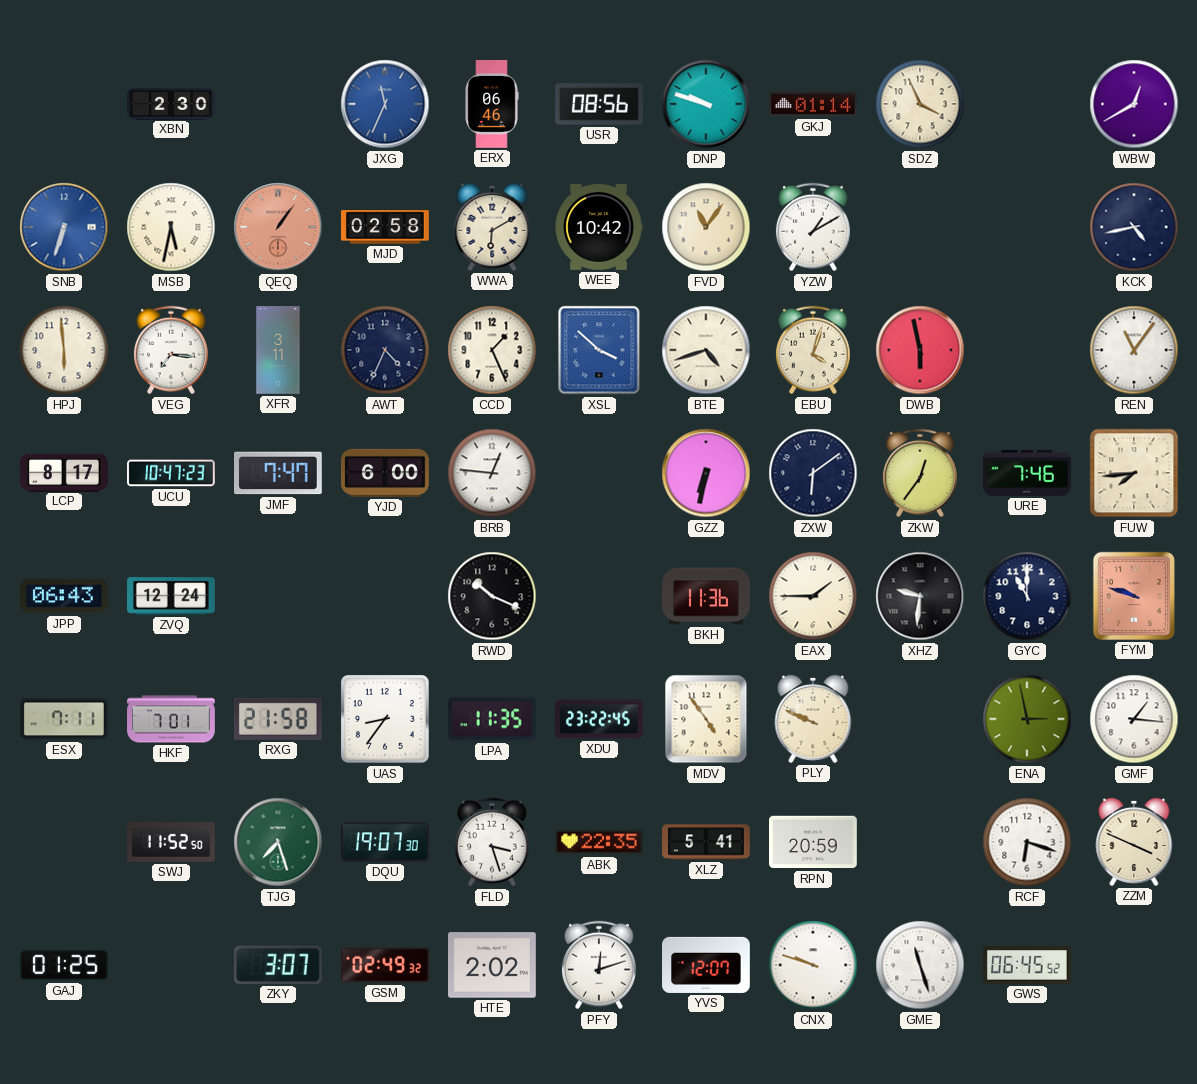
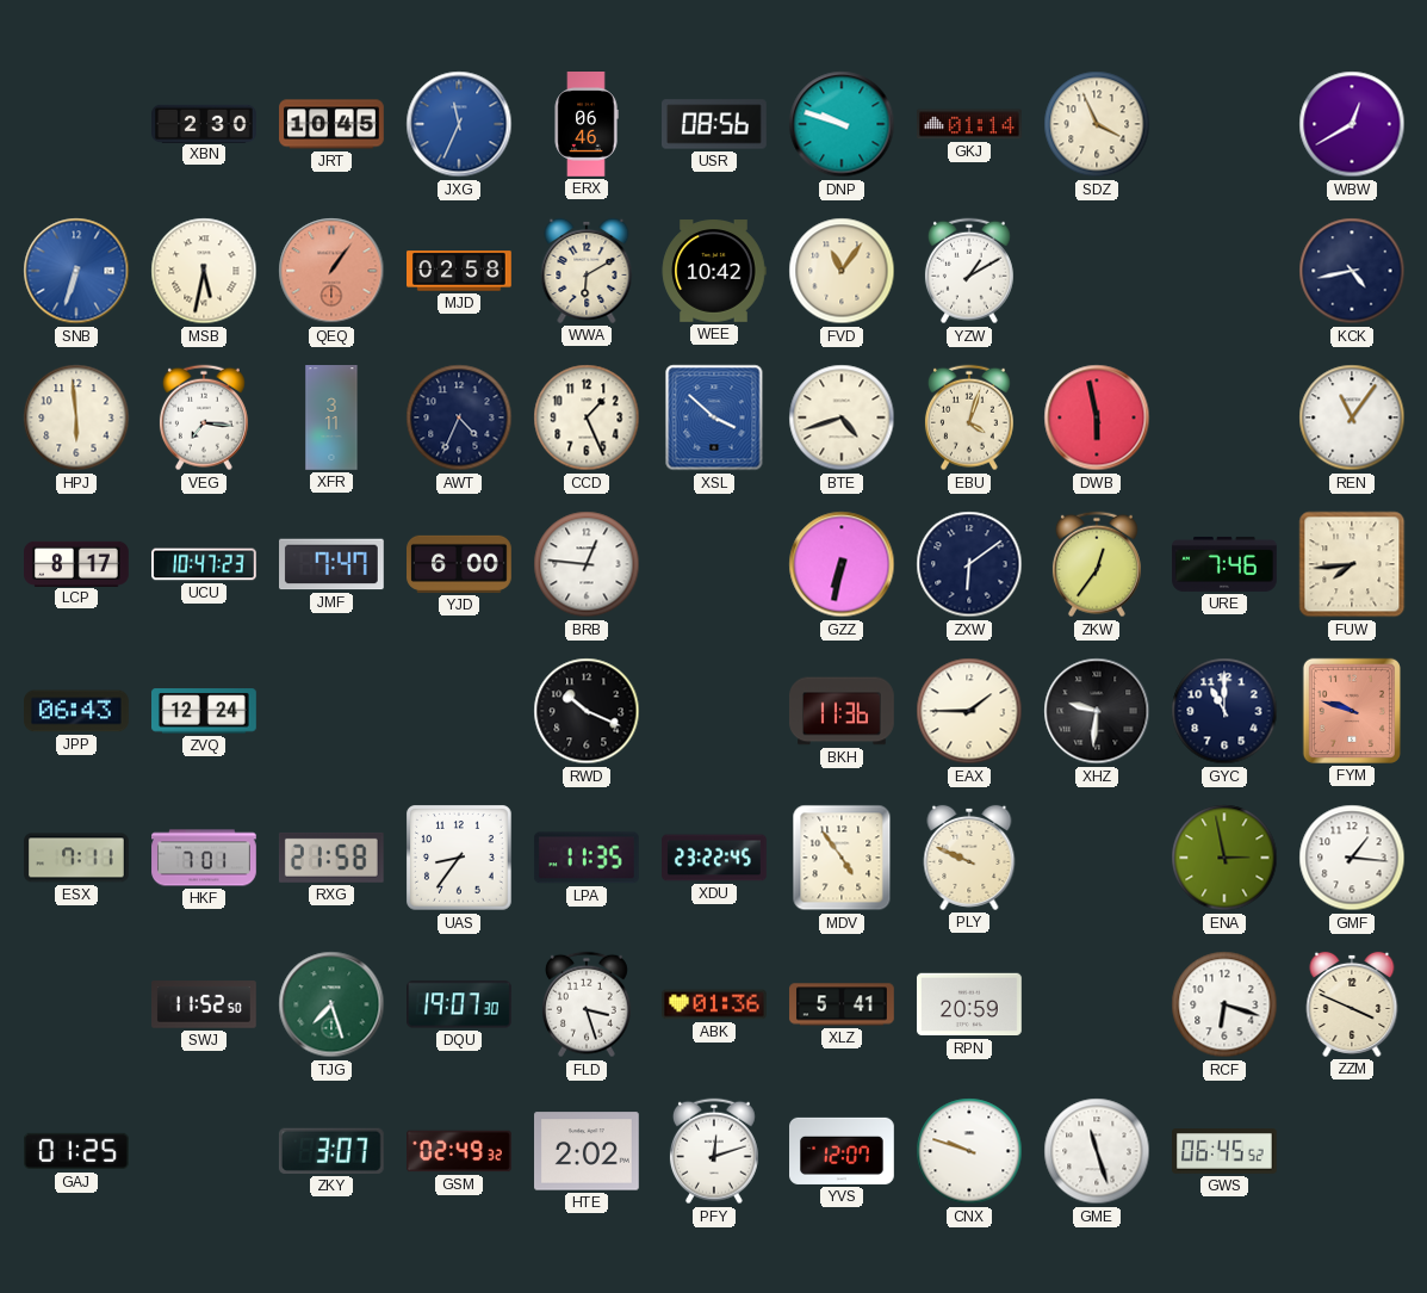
JRT: none -> 10:45 (331, 124)
ABK: 22:35 -> 01:36 (715, 1004)
